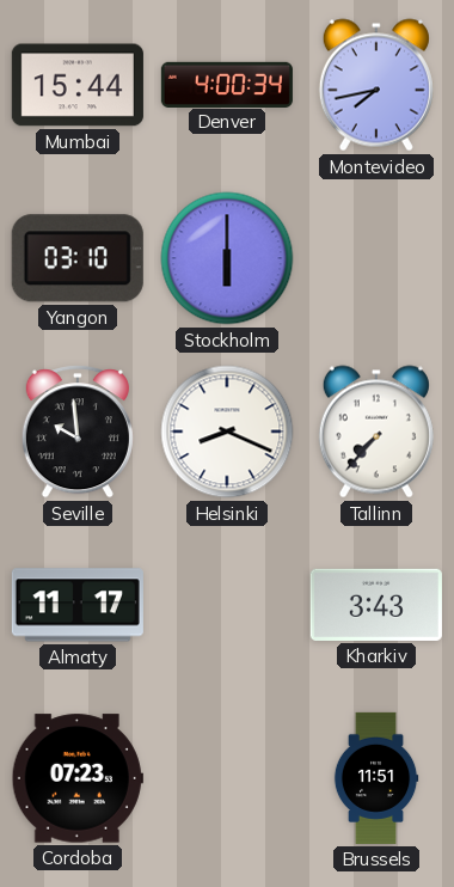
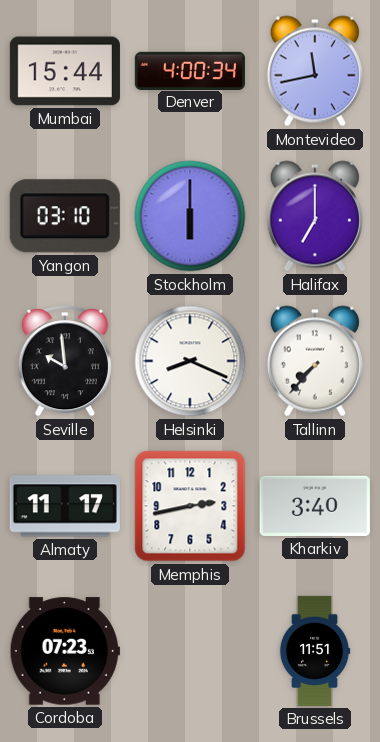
Montevideo: 7:43 -> 11:43 (315, 71)
Halifax: none -> 7:00 (315, 216)
Memphis: none -> 2:43 (190, 506)
Kharkiv: 3:43 -> 3:40 (315, 506)
